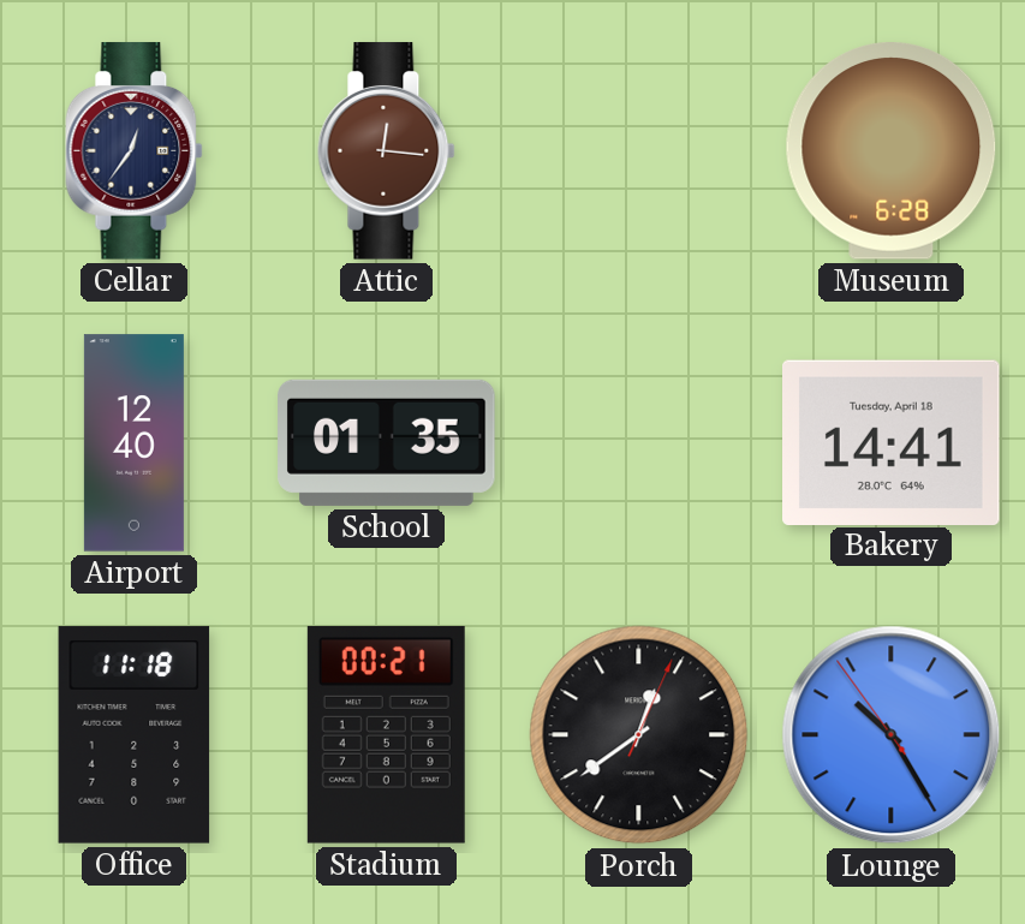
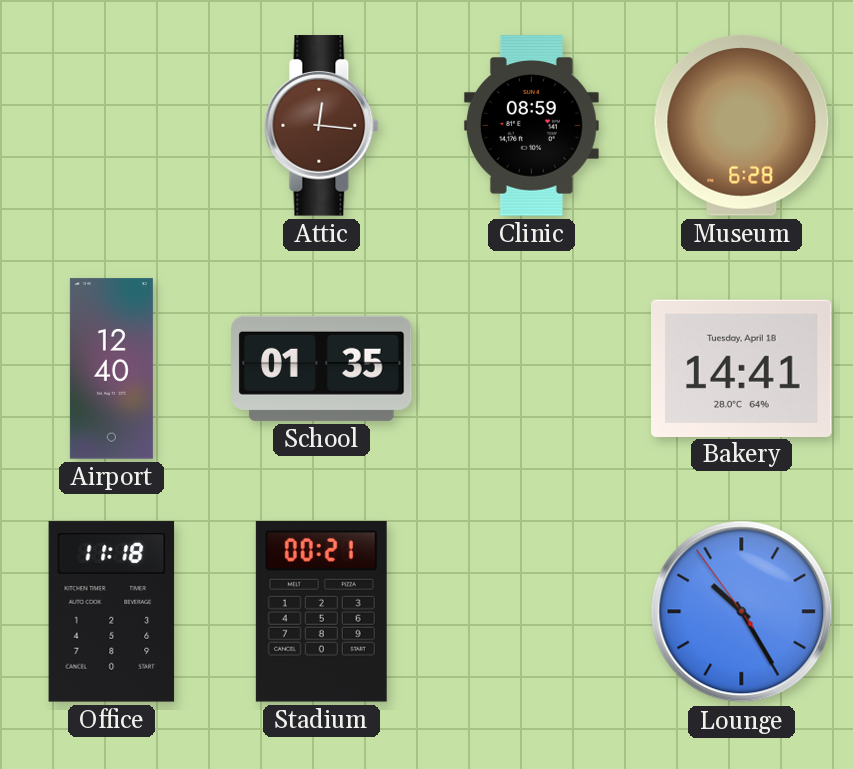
Cellar: 12:36 -> none (135, 151)
Clinic: none -> 08:59 (531, 126)
Porch: 12:39 -> none (639, 735)
